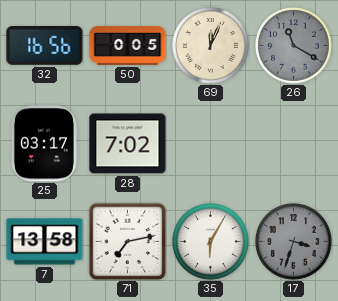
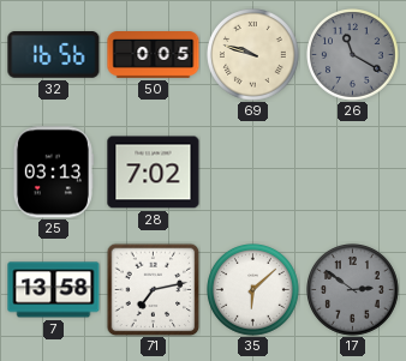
69: 12:04 -> 9:48 (253, 55)
25: 03:17 -> 03:13 (53, 173)
35: 6:05 -> 6:08 (253, 290)
17: 3:33 -> 2:51 (353, 290)
